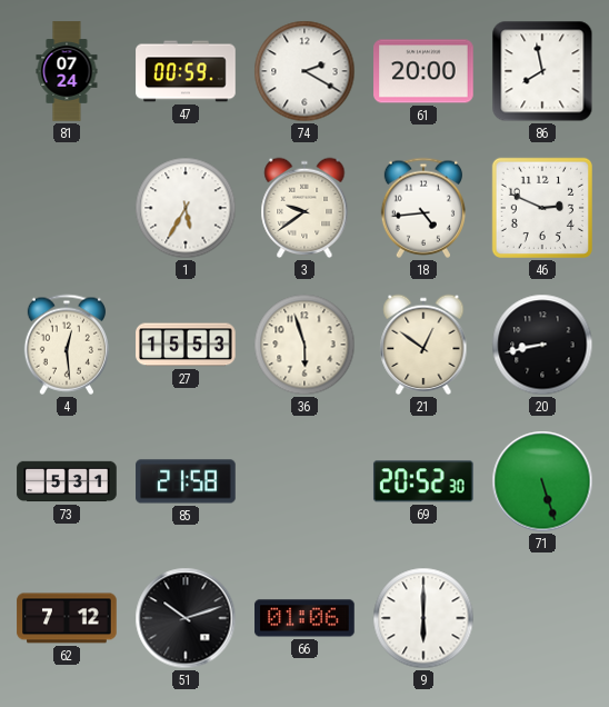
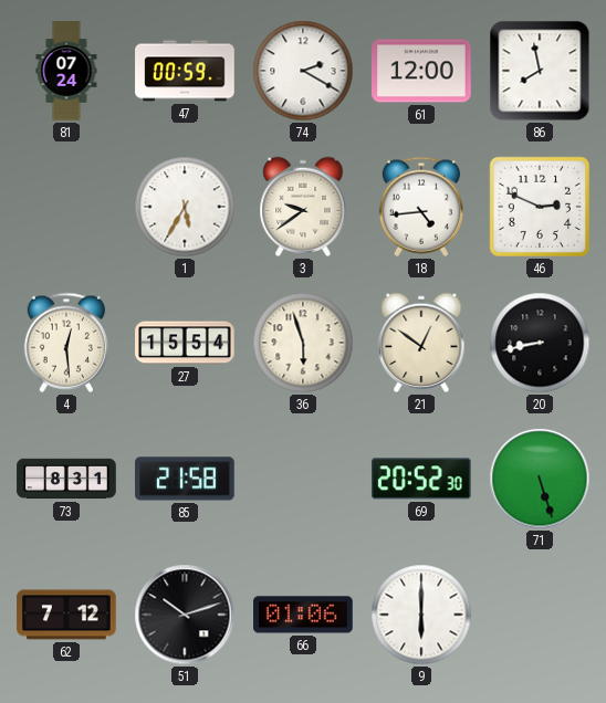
61: 20:00 -> 12:00 (421, 71)
27: 15:53 -> 15:54 (185, 343)
73: 5:31 -> 8:31 (66, 479)
